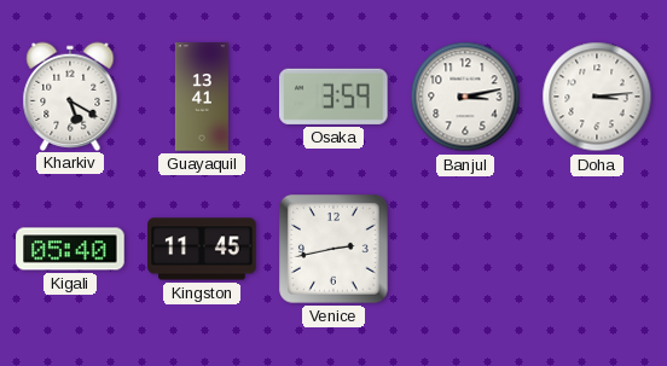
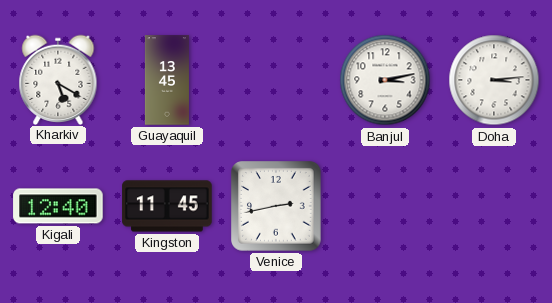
Guayaquil: 13:41 -> 13:45 (167, 80)
Osaka: 3:59 -> none (335, 97)
Kigali: 05:40 -> 12:40 (58, 206)
